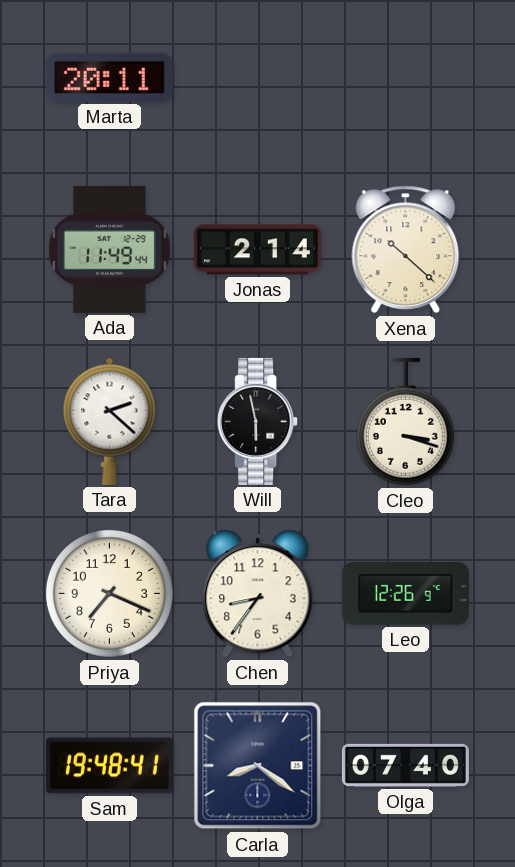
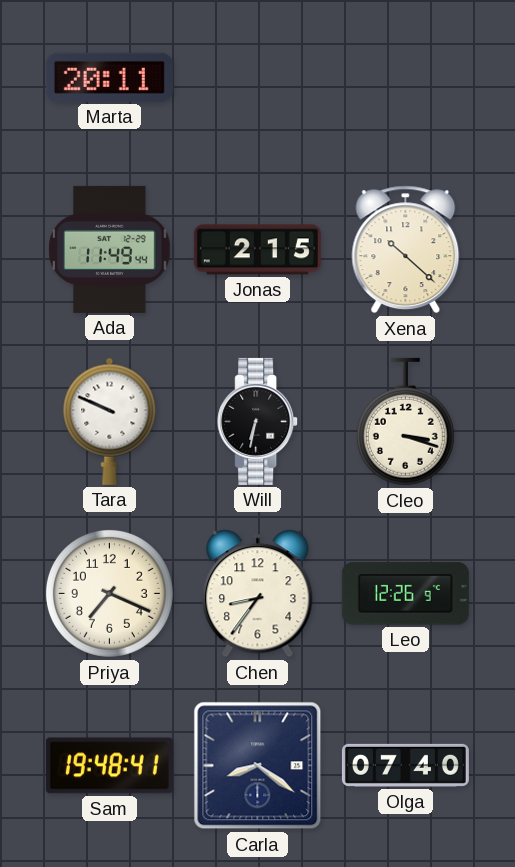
Jonas: 2:14 -> 2:15 (257, 250)
Tara: 2:22 -> 9:49 (110, 421)
Will: 5:58 -> 6:32 (258, 421)
